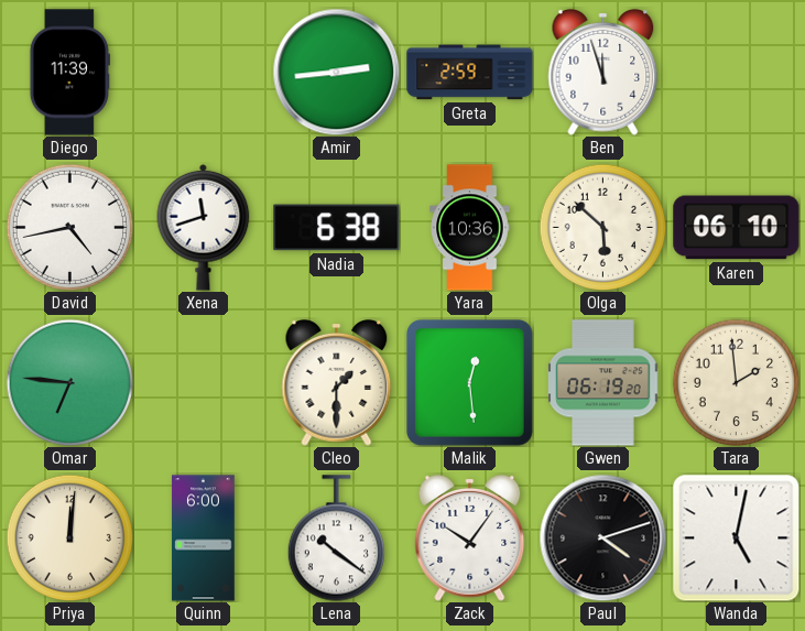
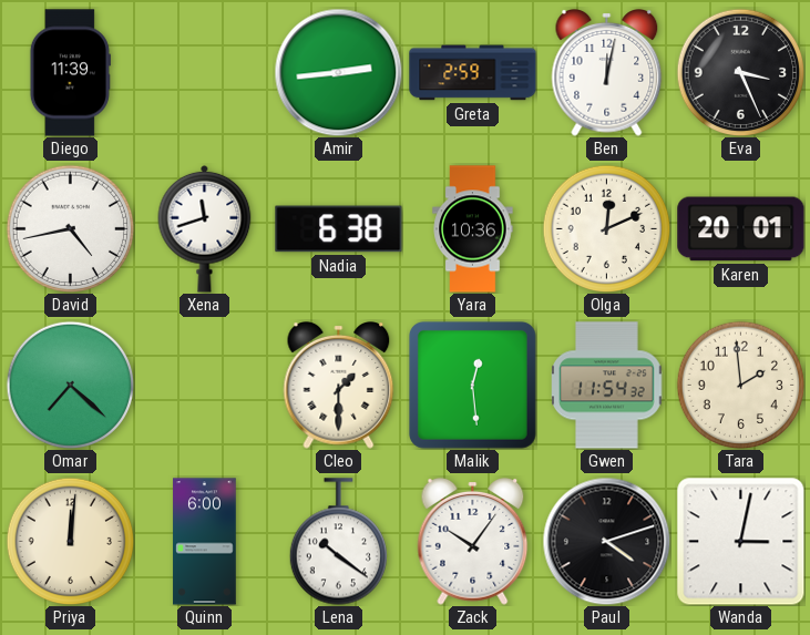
Ben: 11:57 -> 12:02 (607, 73)
Eva: none -> 3:26 (740, 72)
Olga: 5:52 -> 12:11 (606, 228)
Karen: 06:10 -> 20:01 (741, 229)
Omar: 6:46 -> 7:22 (70, 385)
Gwen: 06:19 -> 11:54 (607, 386)
Wanda: 5:02 -> 3:02 (741, 542)
